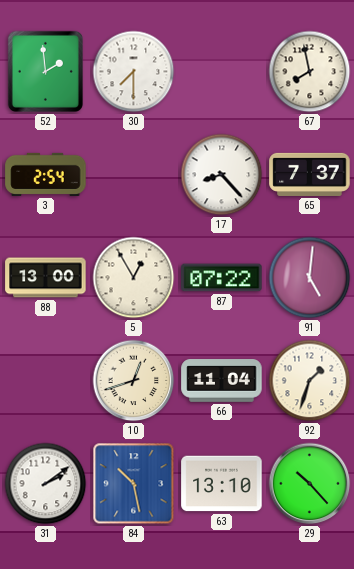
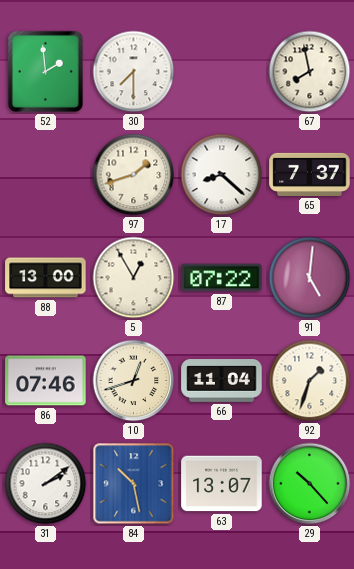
3: 2:54 -> none (46, 174)
97: none -> 1:42 (134, 175)
17: 8:23 -> 8:22 (222, 175)
86: none -> 07:46 (46, 381)
63: 13:10 -> 13:07 (222, 484)
